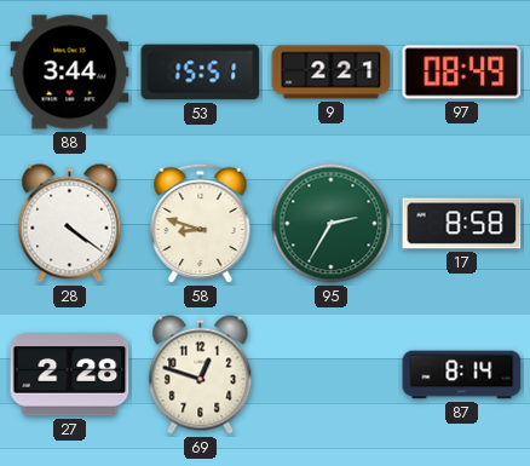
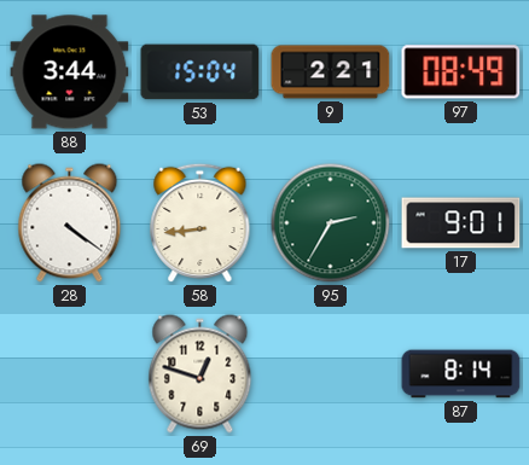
53: 15:51 -> 15:04 (200, 72)
58: 8:48 -> 8:44 (200, 223)
17: 8:58 -> 9:01 (461, 223)
27: 2:28 -> none (70, 375)
